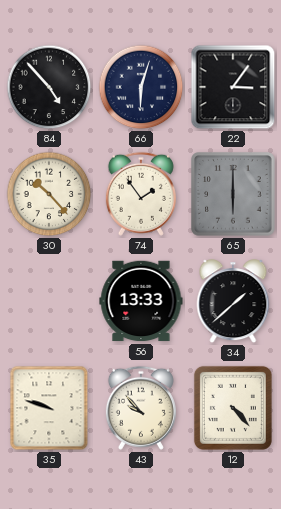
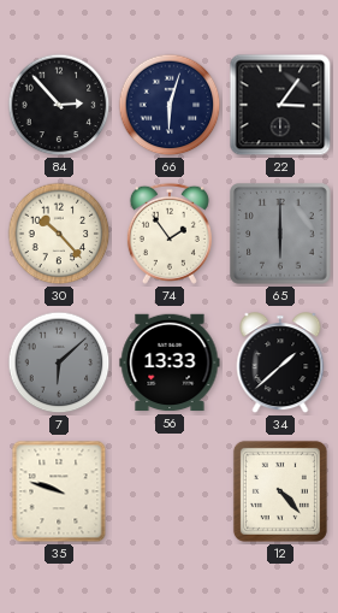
84: 4:53 -> 2:53 (59, 105)
7: none -> 6:08 (59, 363)
43: 9:53 -> none (141, 408)
